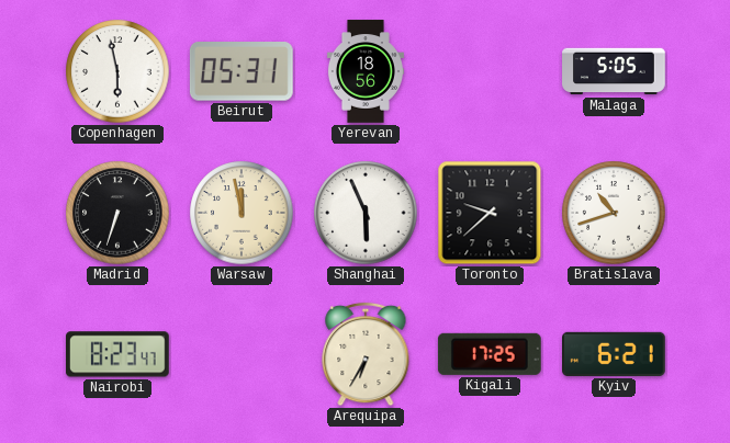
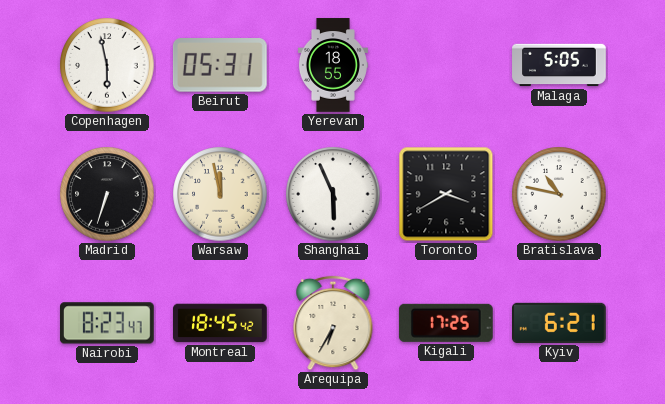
Yerevan: 18:56 -> 18:55 (333, 65)
Toronto: 9:38 -> 3:40 (446, 194)
Bratislava: 10:42 -> 10:47 (559, 194)
Montreal: none -> 18:45 (221, 323)
